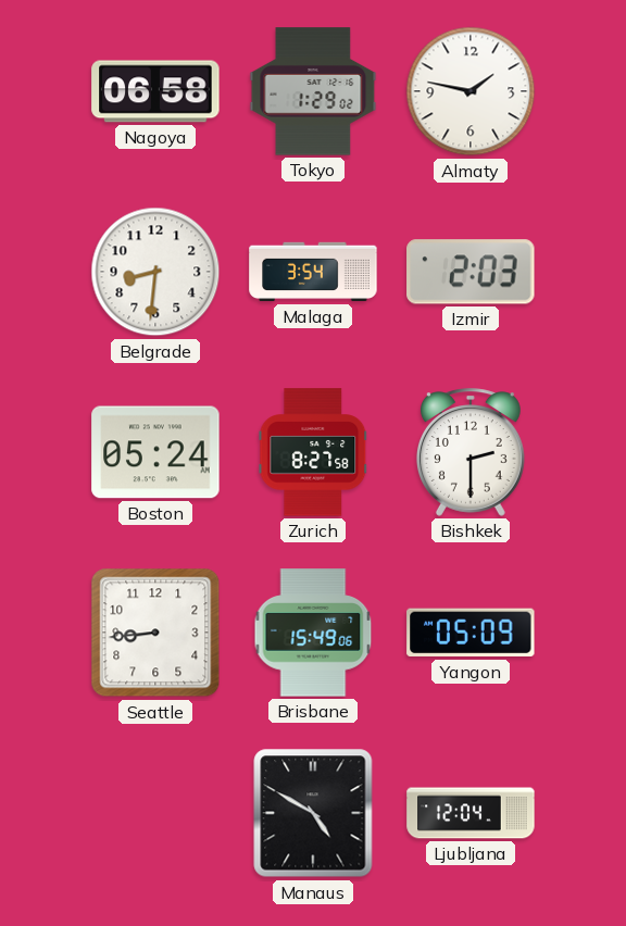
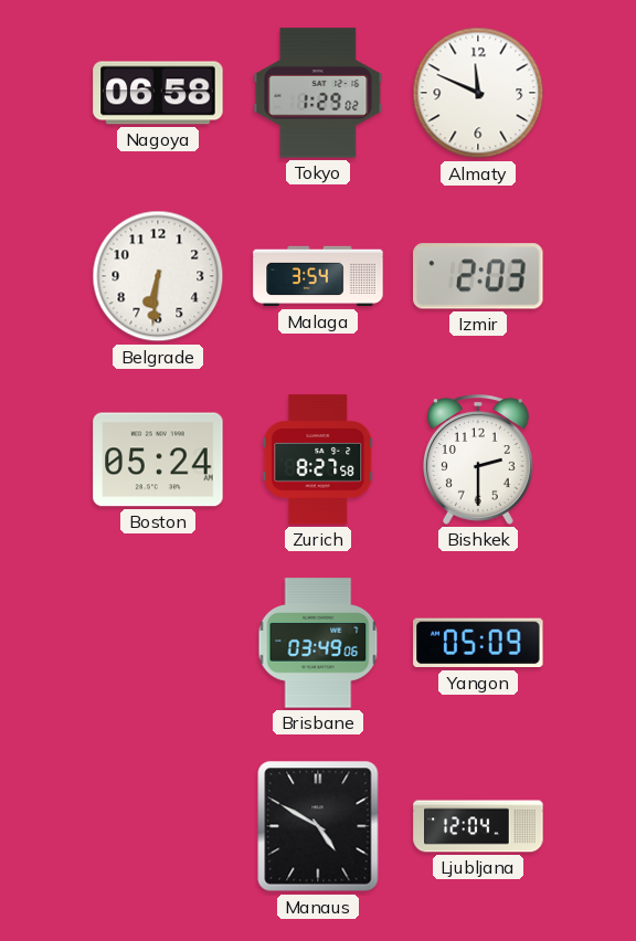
Almaty: 1:47 -> 11:49 (478, 93)
Belgrade: 8:31 -> 6:31 (158, 276)
Seattle: 8:44 -> none (155, 633)
Brisbane: 15:49 -> 03:49 (318, 643)
